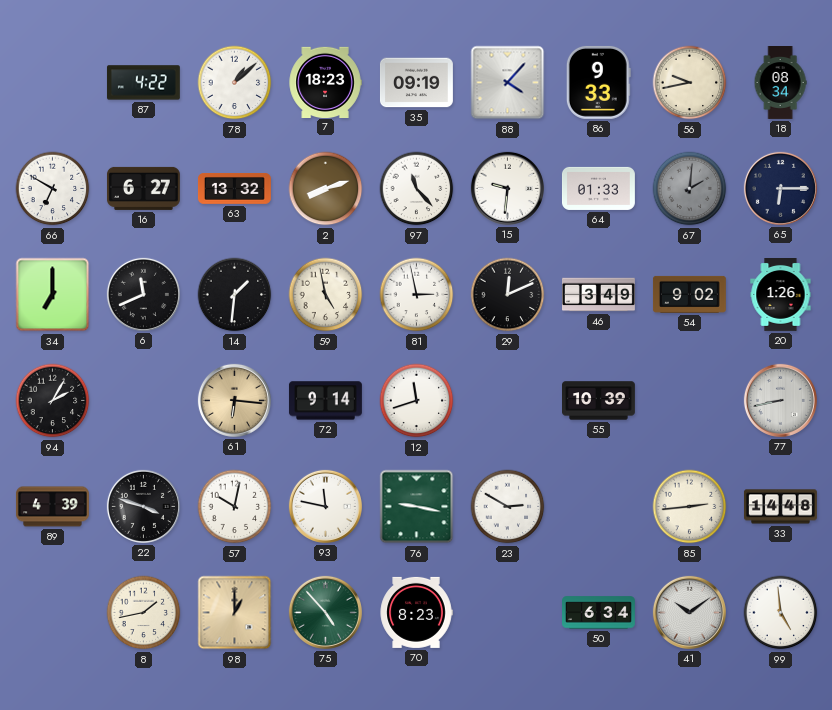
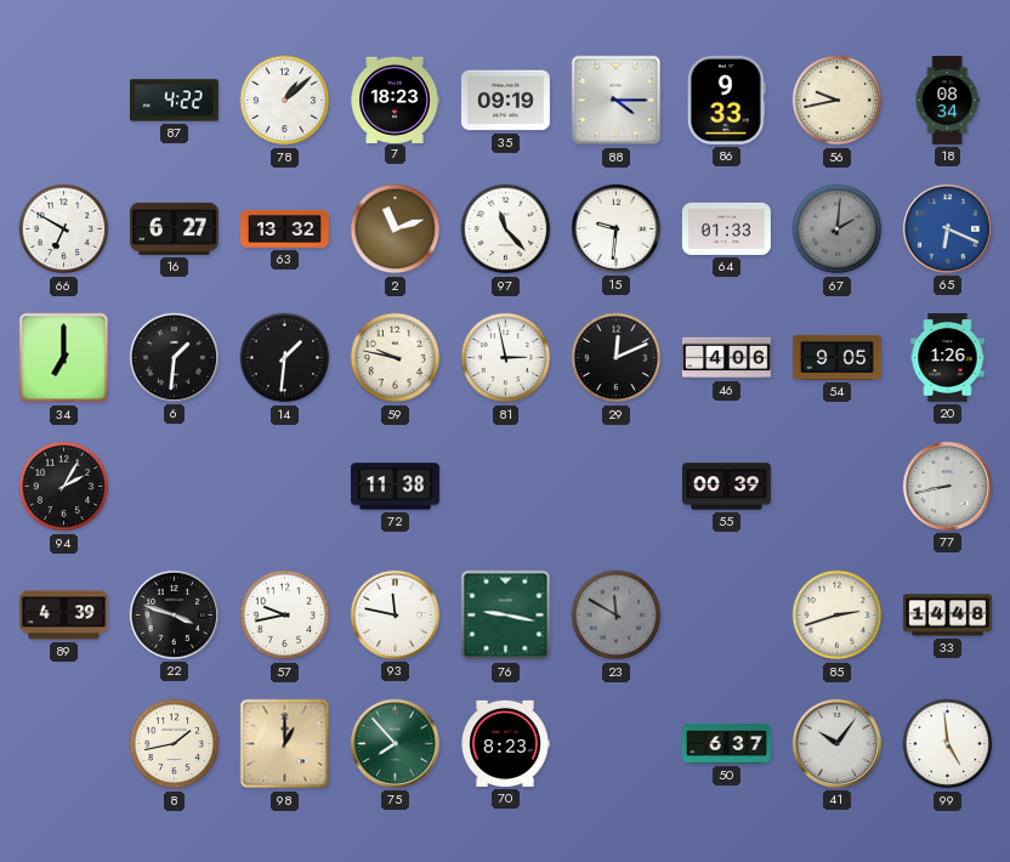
88: 4:07 -> 4:15 (617, 101)
2: 8:12 -> 11:12 (396, 229)
65: 6:15 -> 6:19 (947, 228)
65 dial: navy -> blue (947, 228)
6: 11:41 -> 1:31 (174, 357)
59: 4:58 -> 9:47 (396, 358)
46: 3:49 -> 4:06 (727, 358)
54: 9:02 -> 9:05 (836, 357)
61: 6:16 -> none (234, 400)
72: 9:14 -> 11:38 (395, 487)
12: 11:42 -> none (417, 401)
55: 10:39 -> 00:39 (727, 487)
57: 10:02 -> 9:43 (285, 616)
23: 2:50 -> 11:50 (617, 616)
23 dial: white -> grey (617, 616)
85: 2:44 -> 2:42 (838, 616)
75: 4:53 -> 7:53 (395, 743)
50: 6:34 -> 6:37 (727, 744)
41: 10:09 -> 10:06 (836, 743)
